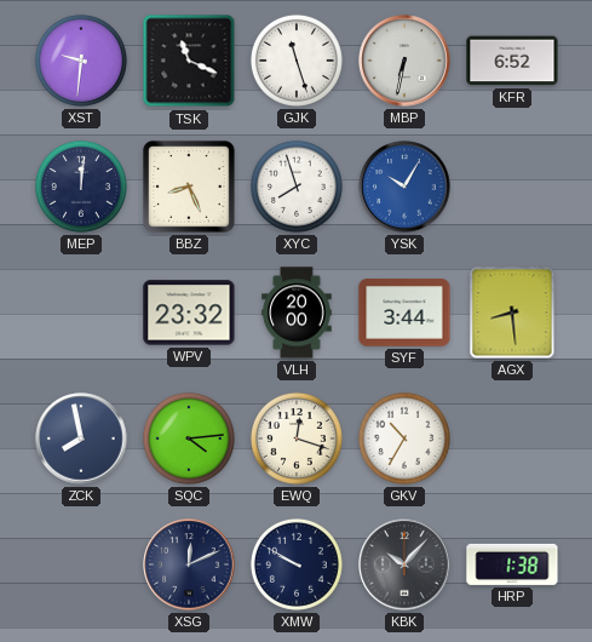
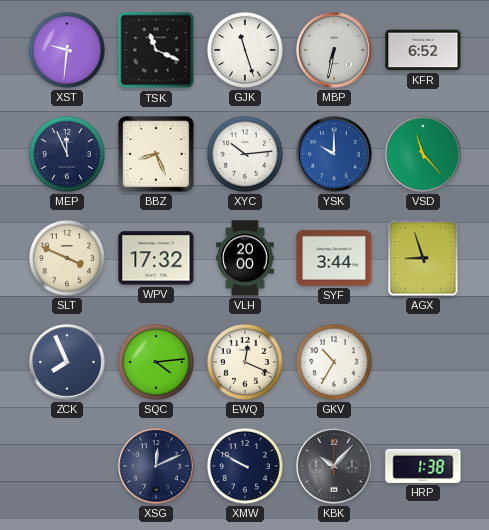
MEP: 12:01 -> 11:56 (67, 154)
XYC: 7:57 -> 10:14 (245, 154)
YSK: 10:05 -> 10:00 (334, 154)
VSD: none -> 11:23 (423, 154)
SLT: none -> 3:49 (67, 258)
WPV: 23:32 -> 17:32 (156, 258)
AGX: 8:29 -> 8:57 (423, 258)
ZCK: 7:58 -> 7:56 (67, 362)
EWQ: 12:18 -> 12:19 (245, 362)
